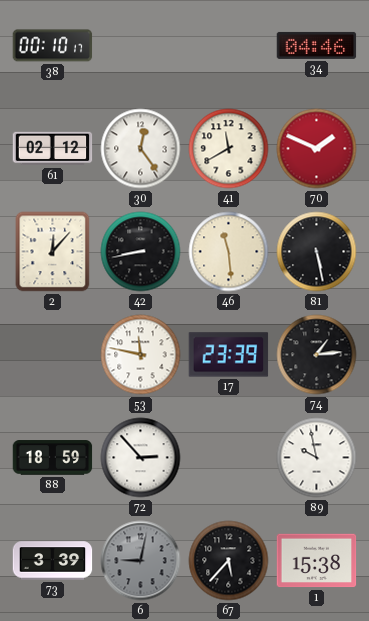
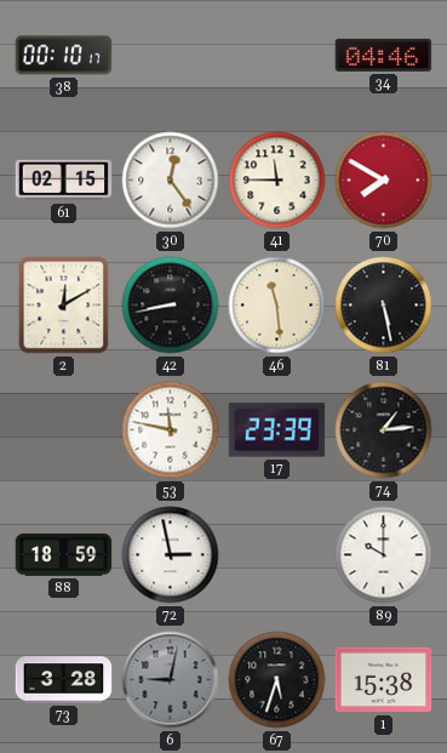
61: 02:12 -> 02:15 (64, 181)
41: 11:40 -> 11:45 (277, 181)
70: 1:49 -> 7:50 (384, 181)
2: 12:07 -> 12:10 (64, 306)
72: 2:53 -> 2:58 (171, 555)
89: 9:58 -> 10:00 (384, 555)
73: 3:39 -> 3:28 (64, 680)
67: 5:37 -> 5:33 (277, 680)
